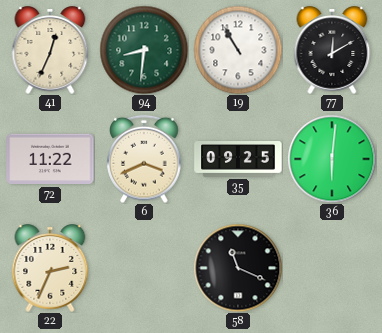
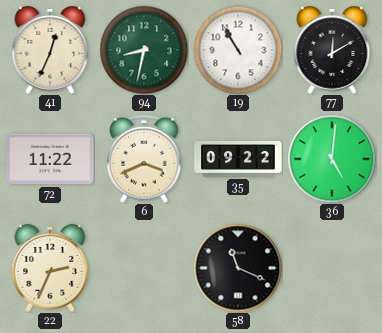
94: 8:31 -> 8:32 (144, 50)
35: 09:25 -> 09:22 (238, 160)
36: 6:01 -> 5:01 (332, 159)
